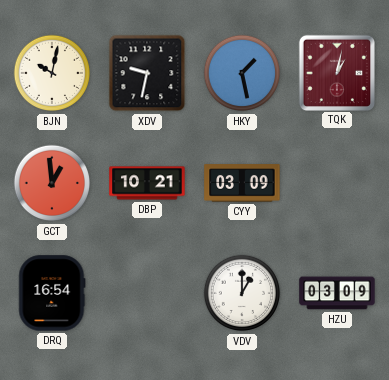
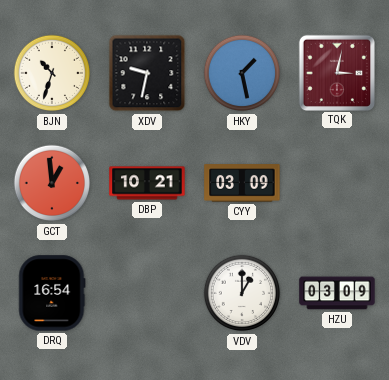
BJN: 10:02 -> 10:33 (52, 73)
TQK: 1:02 -> 3:02 (336, 72)
